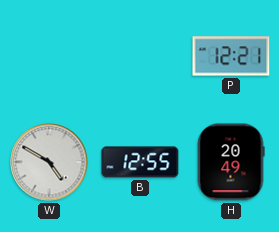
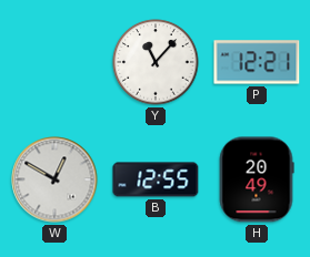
Y: none -> 11:07 (156, 62)
W: 4:50 -> 12:50 (54, 179)
